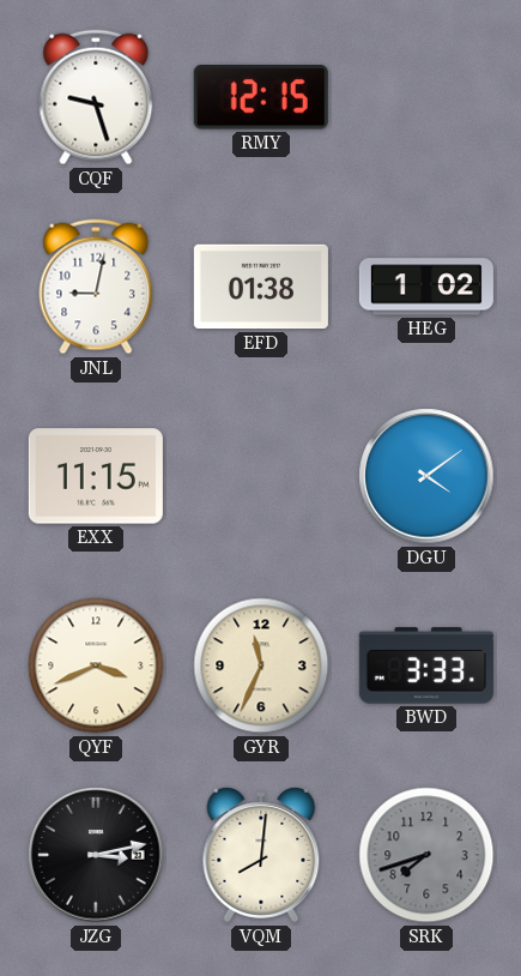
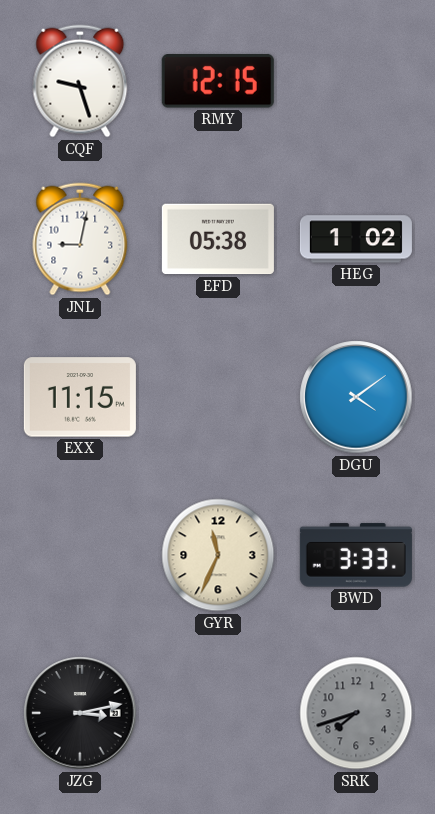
EFD: 01:38 -> 05:38 (218, 239)
QYF: 3:41 -> none (96, 665)
VQM: 8:01 -> none (261, 855)
